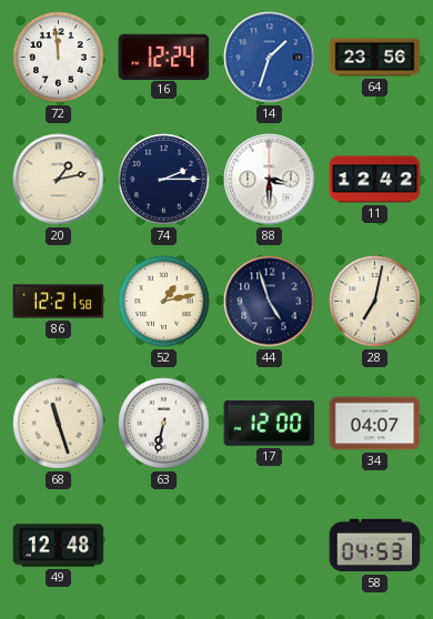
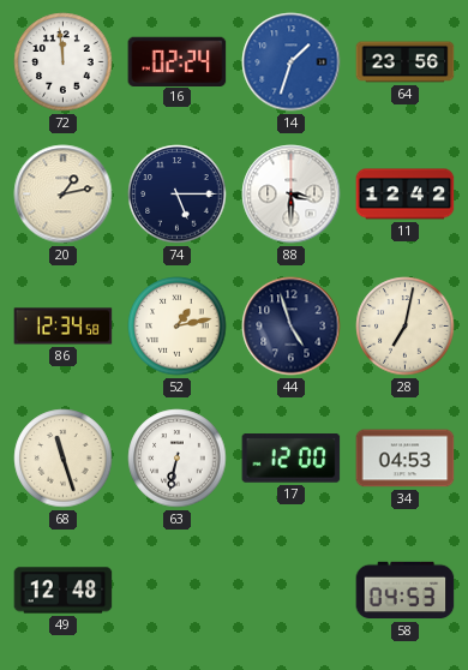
16: 12:24 -> 02:24 (178, 61)
74: 2:15 -> 5:15 (178, 195)
86: 12:21 -> 12:34 (64, 327)
34: 04:07 -> 04:53 (406, 459)
